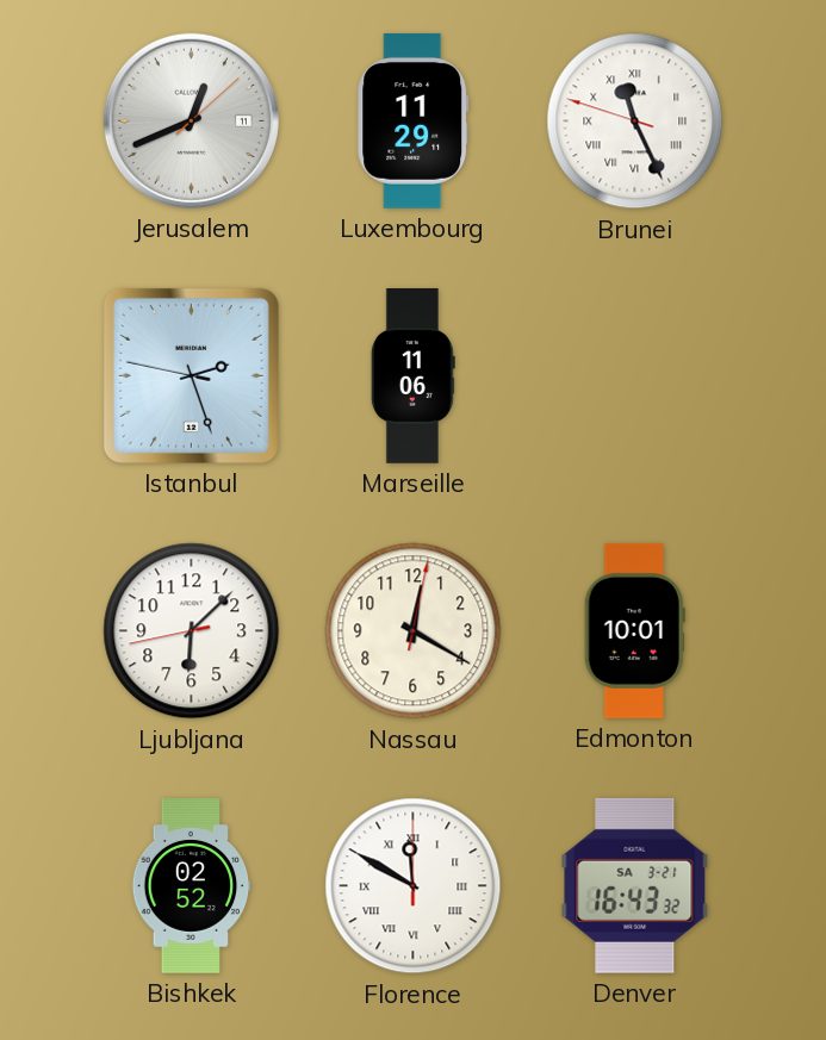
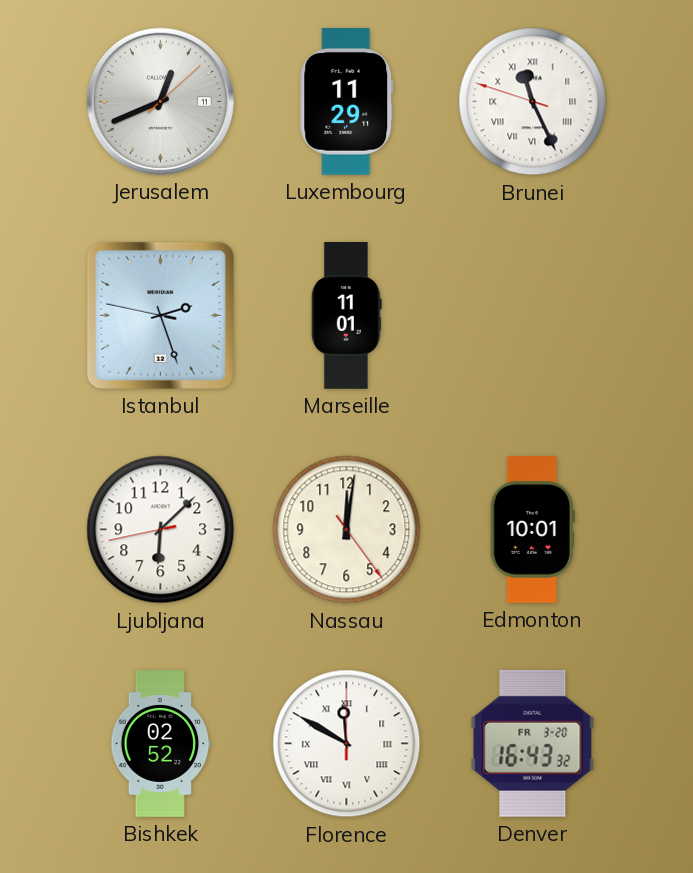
Marseille: 11:06 -> 11:01 (346, 316)
Nassau: 12:20 -> 12:01 (347, 530)
Denver date: SA 3-21 -> FR 3-20 (533, 743)
